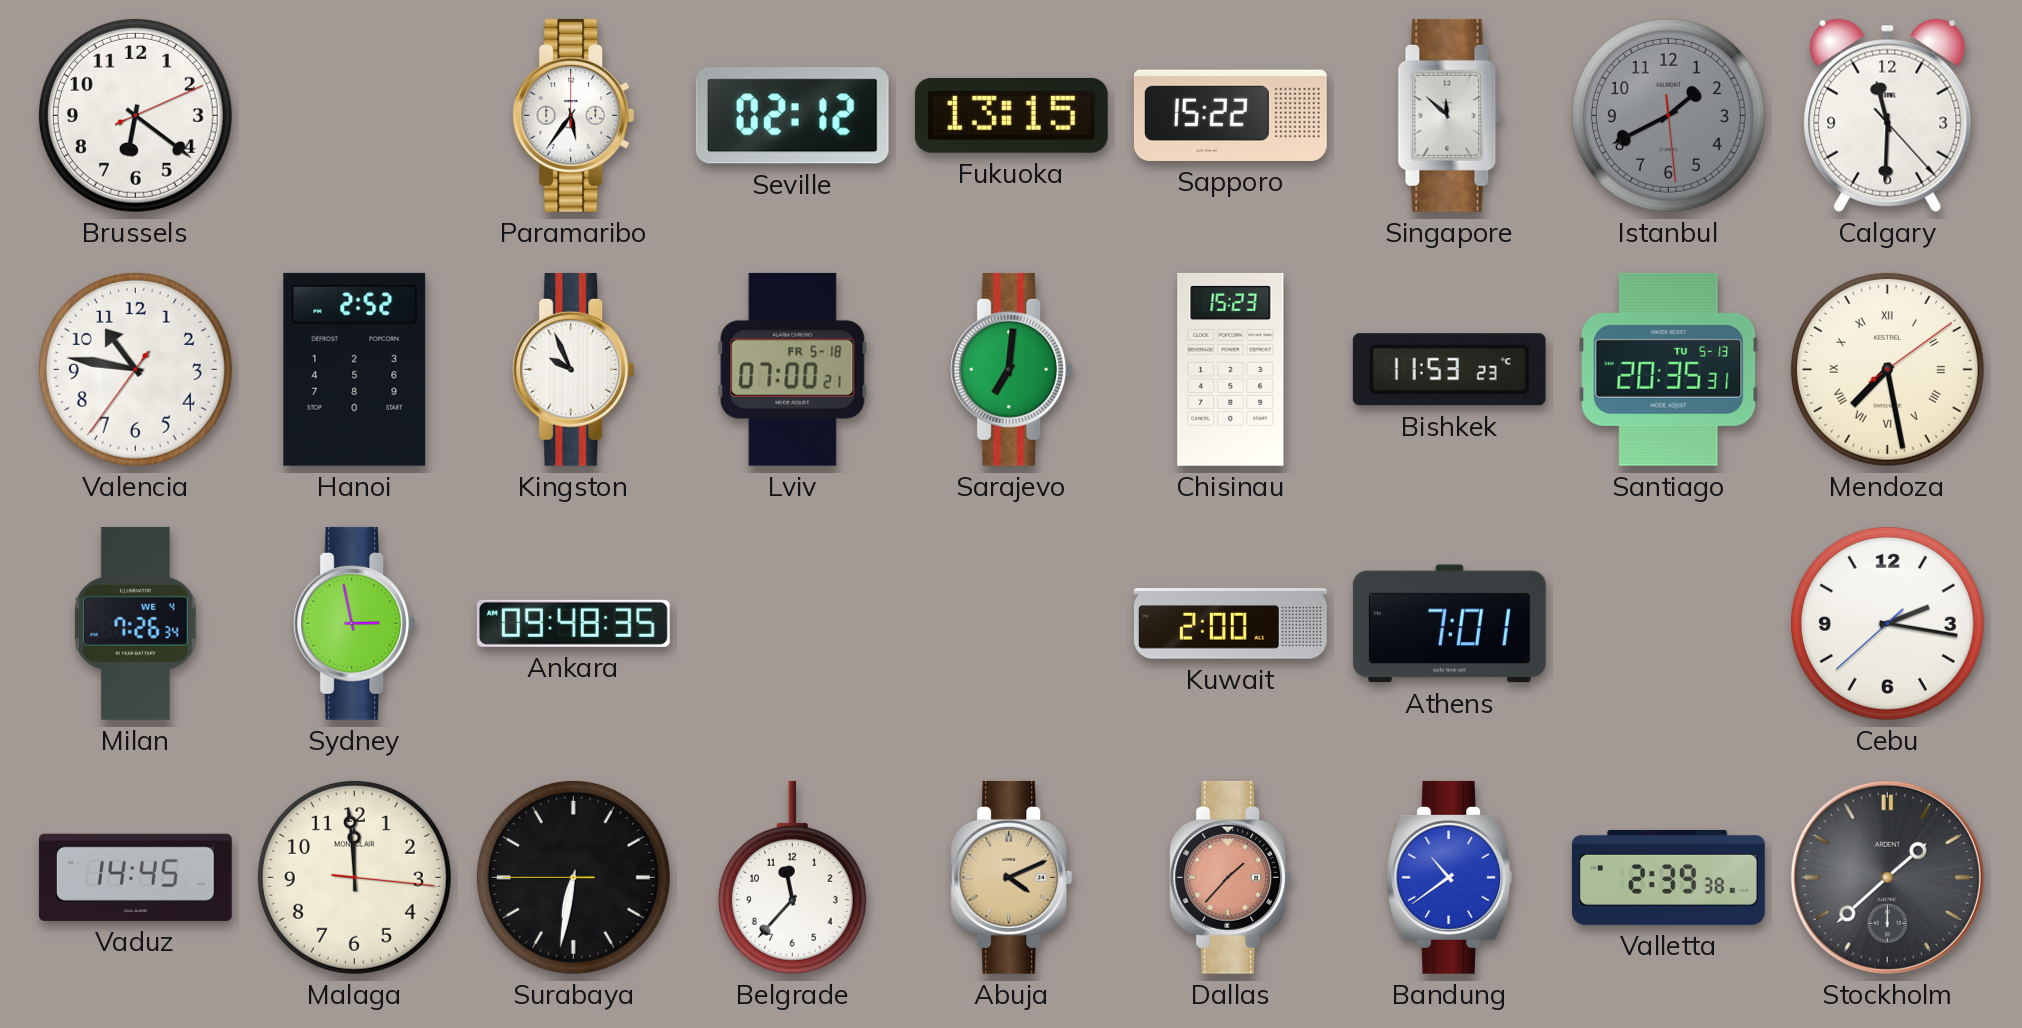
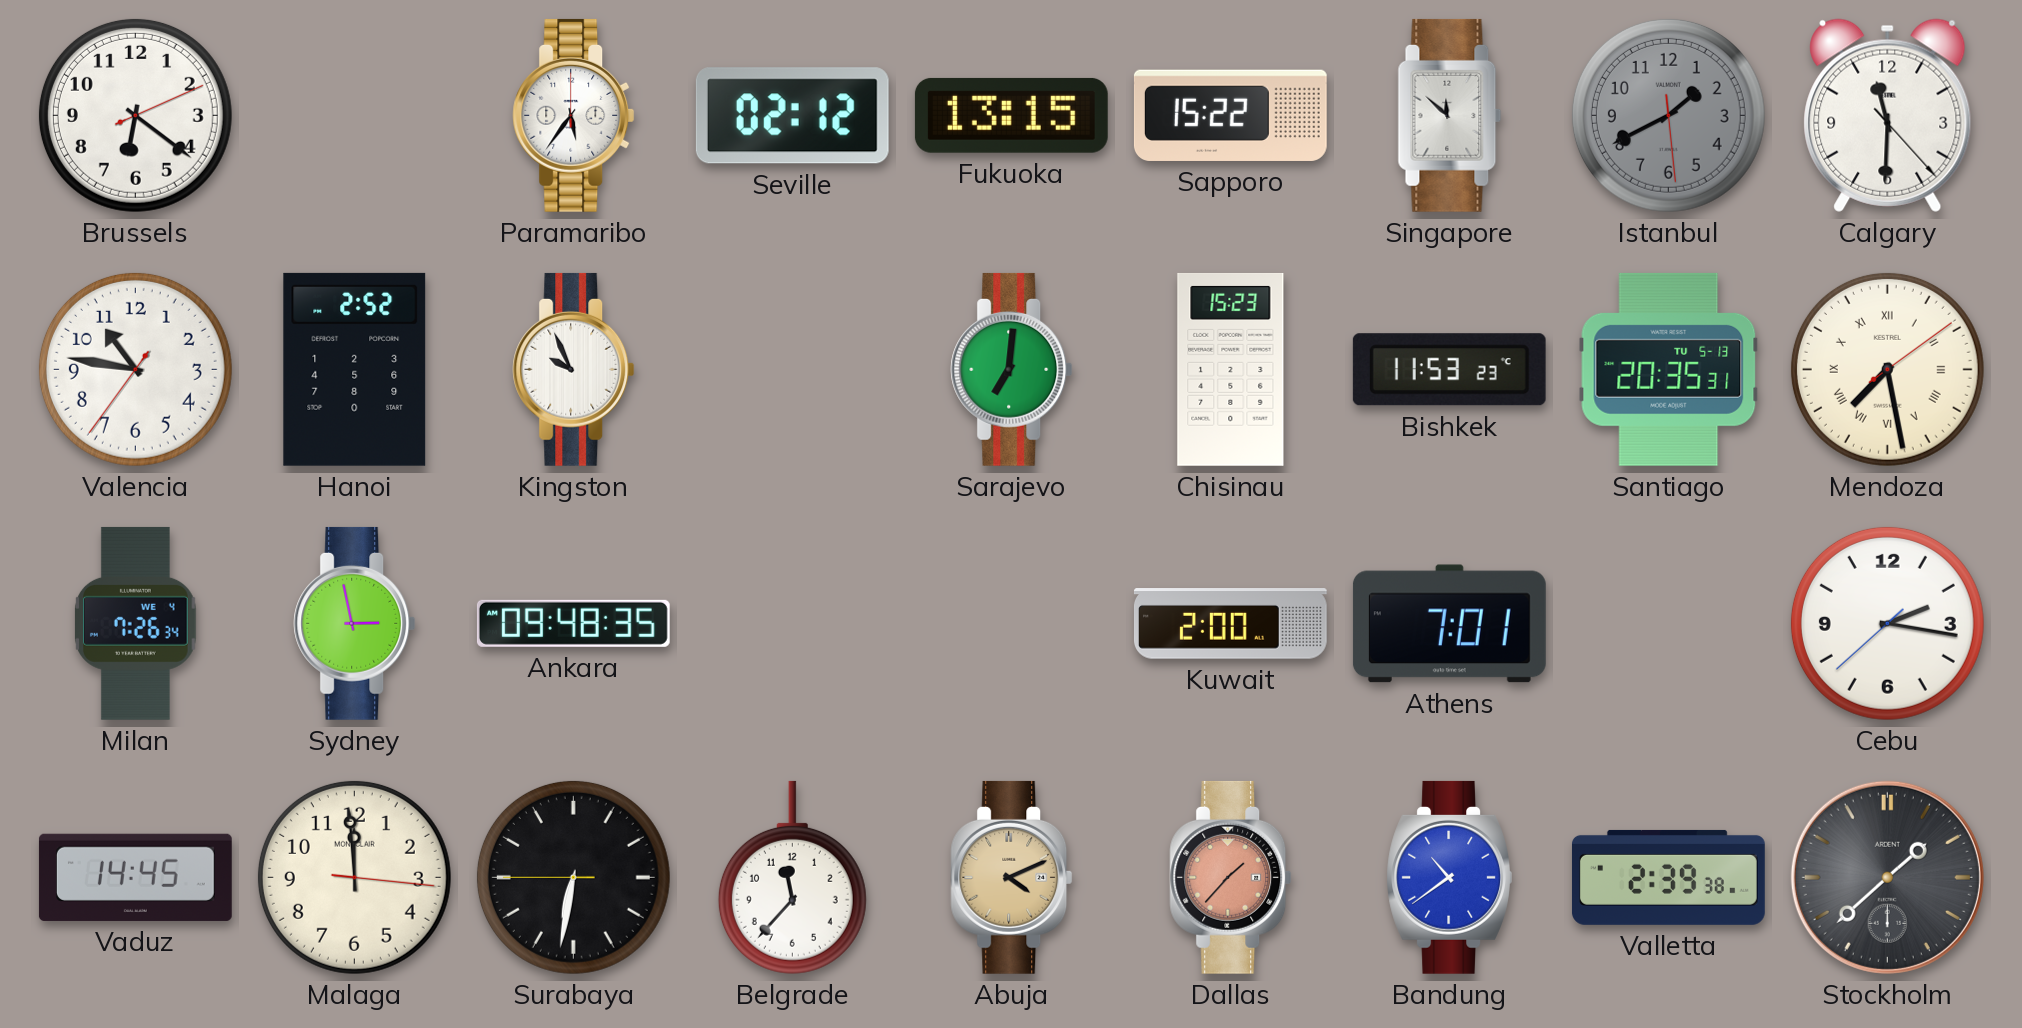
Lviv: 07:00 -> none (793, 369)
